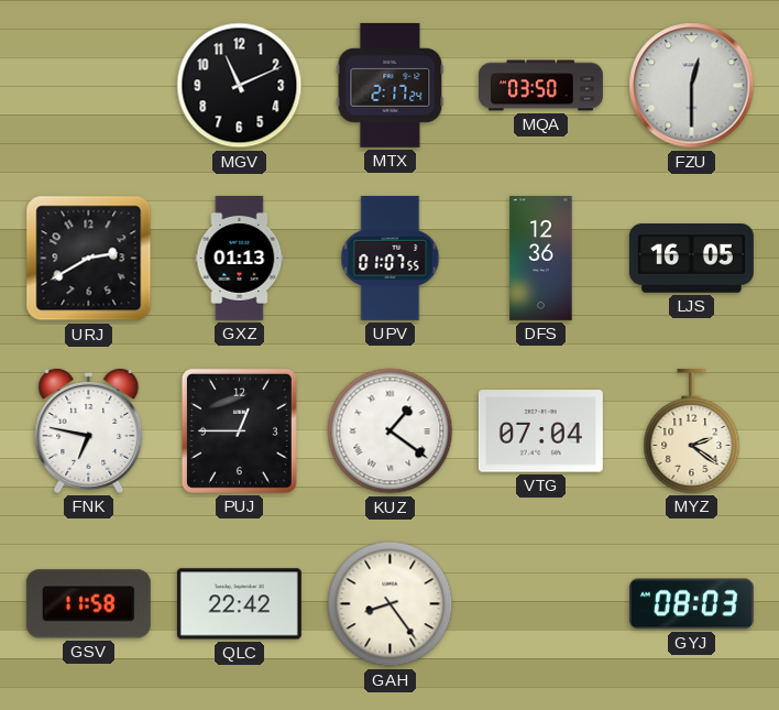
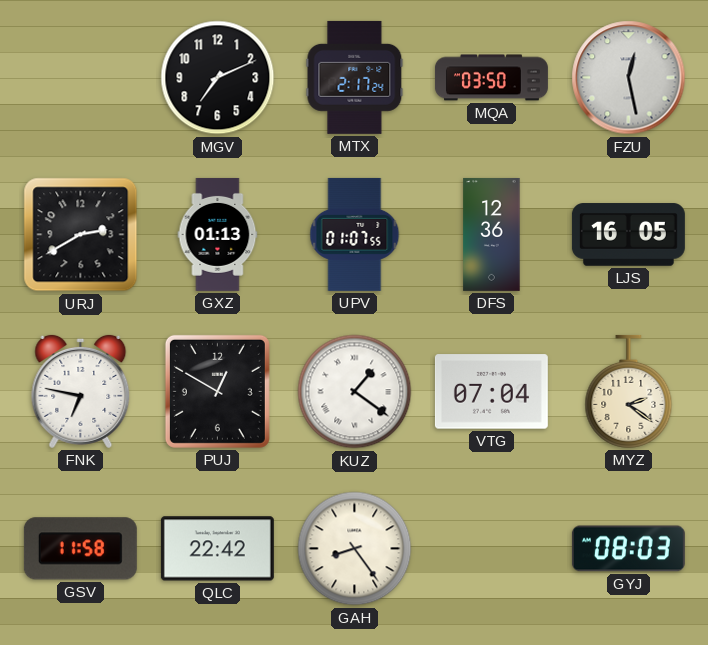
MGV: 11:11 -> 7:11 (218, 78)
FZU: 12:30 -> 12:28 (629, 78)
PUJ: 12:45 -> 12:50 (217, 391)
